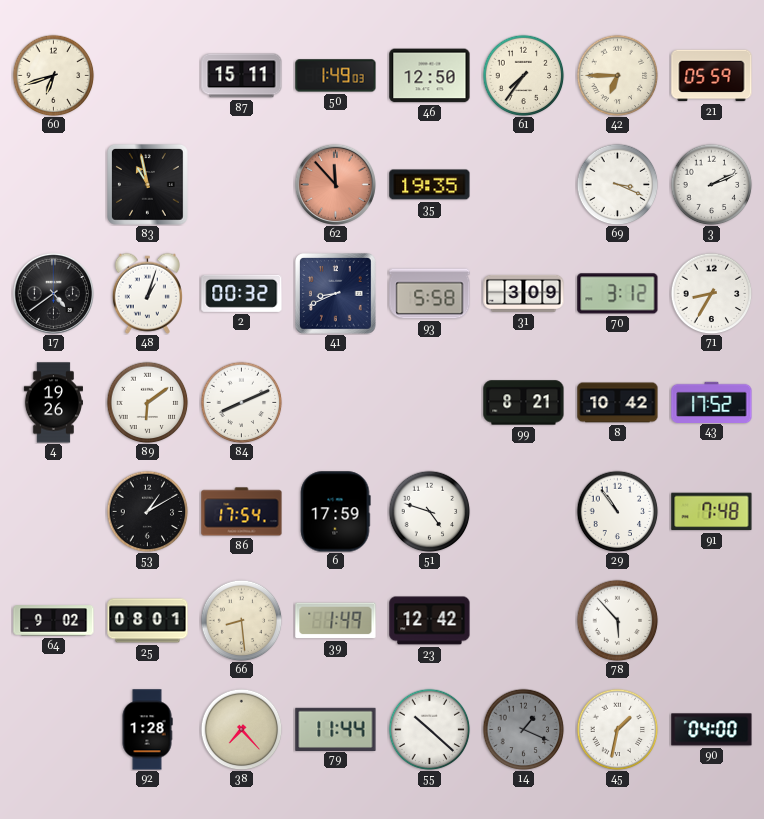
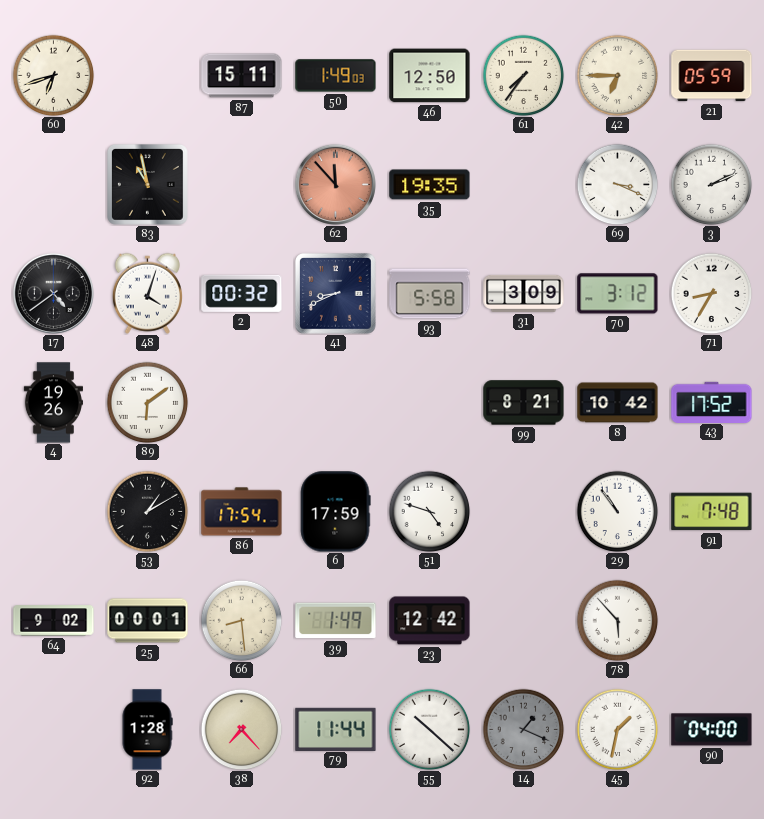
48: 1:03 -> 4:03 (147, 293)
84: 8:11 -> none (241, 402)
25: 08:01 -> 00:01 (148, 621)
